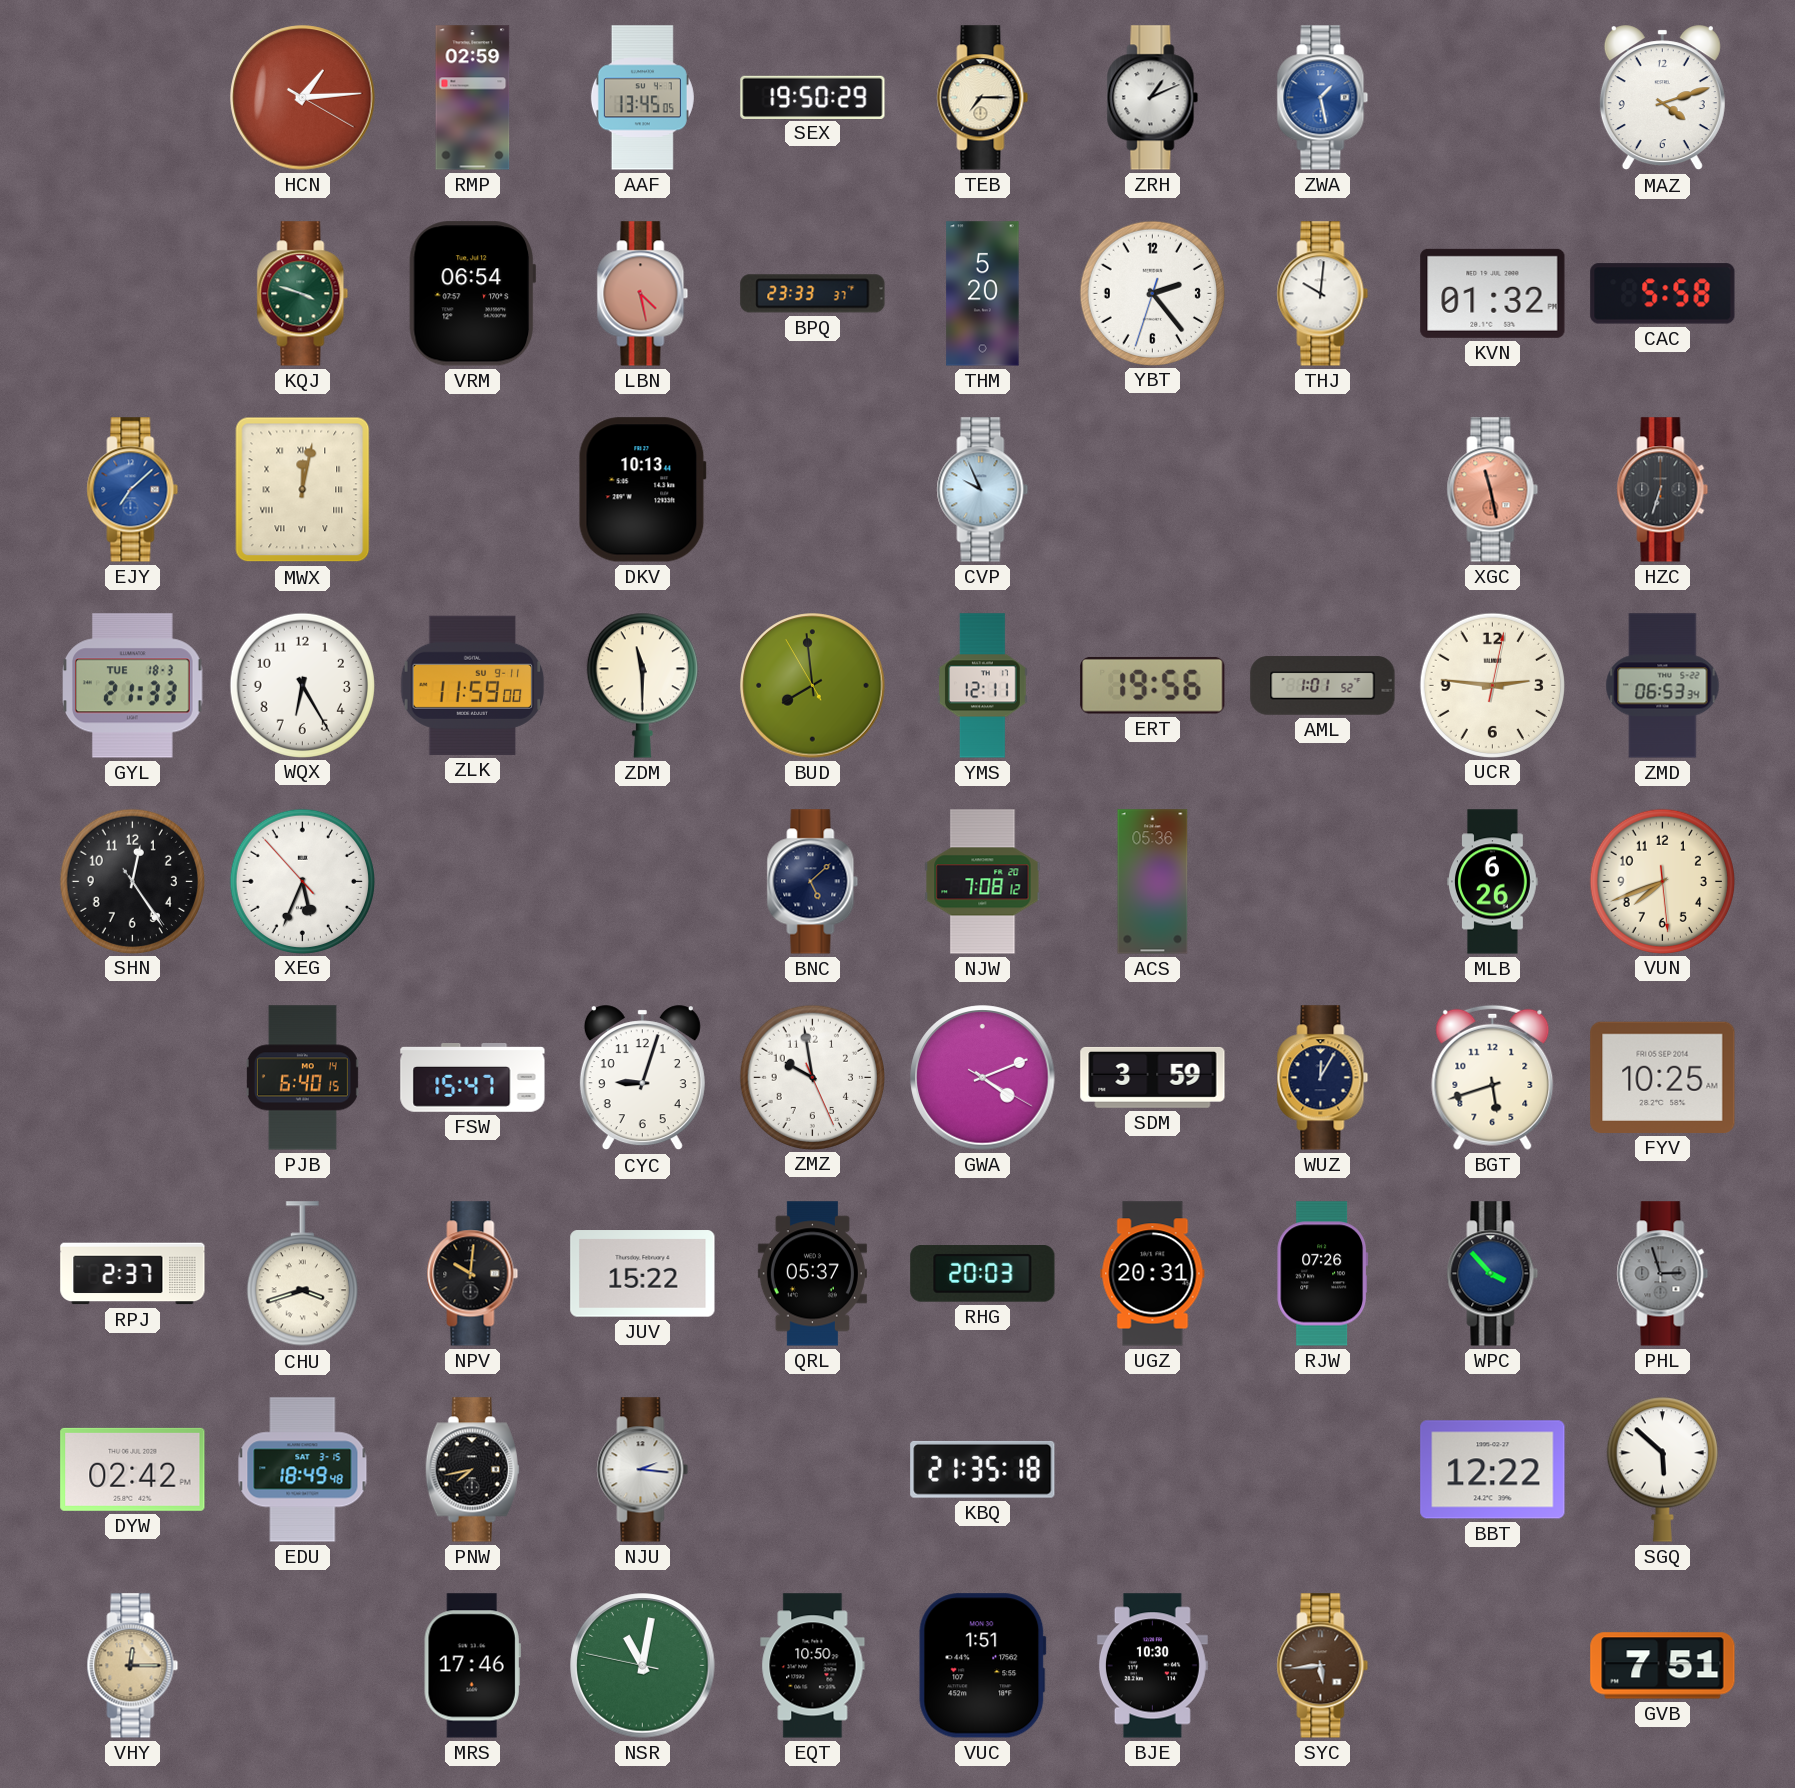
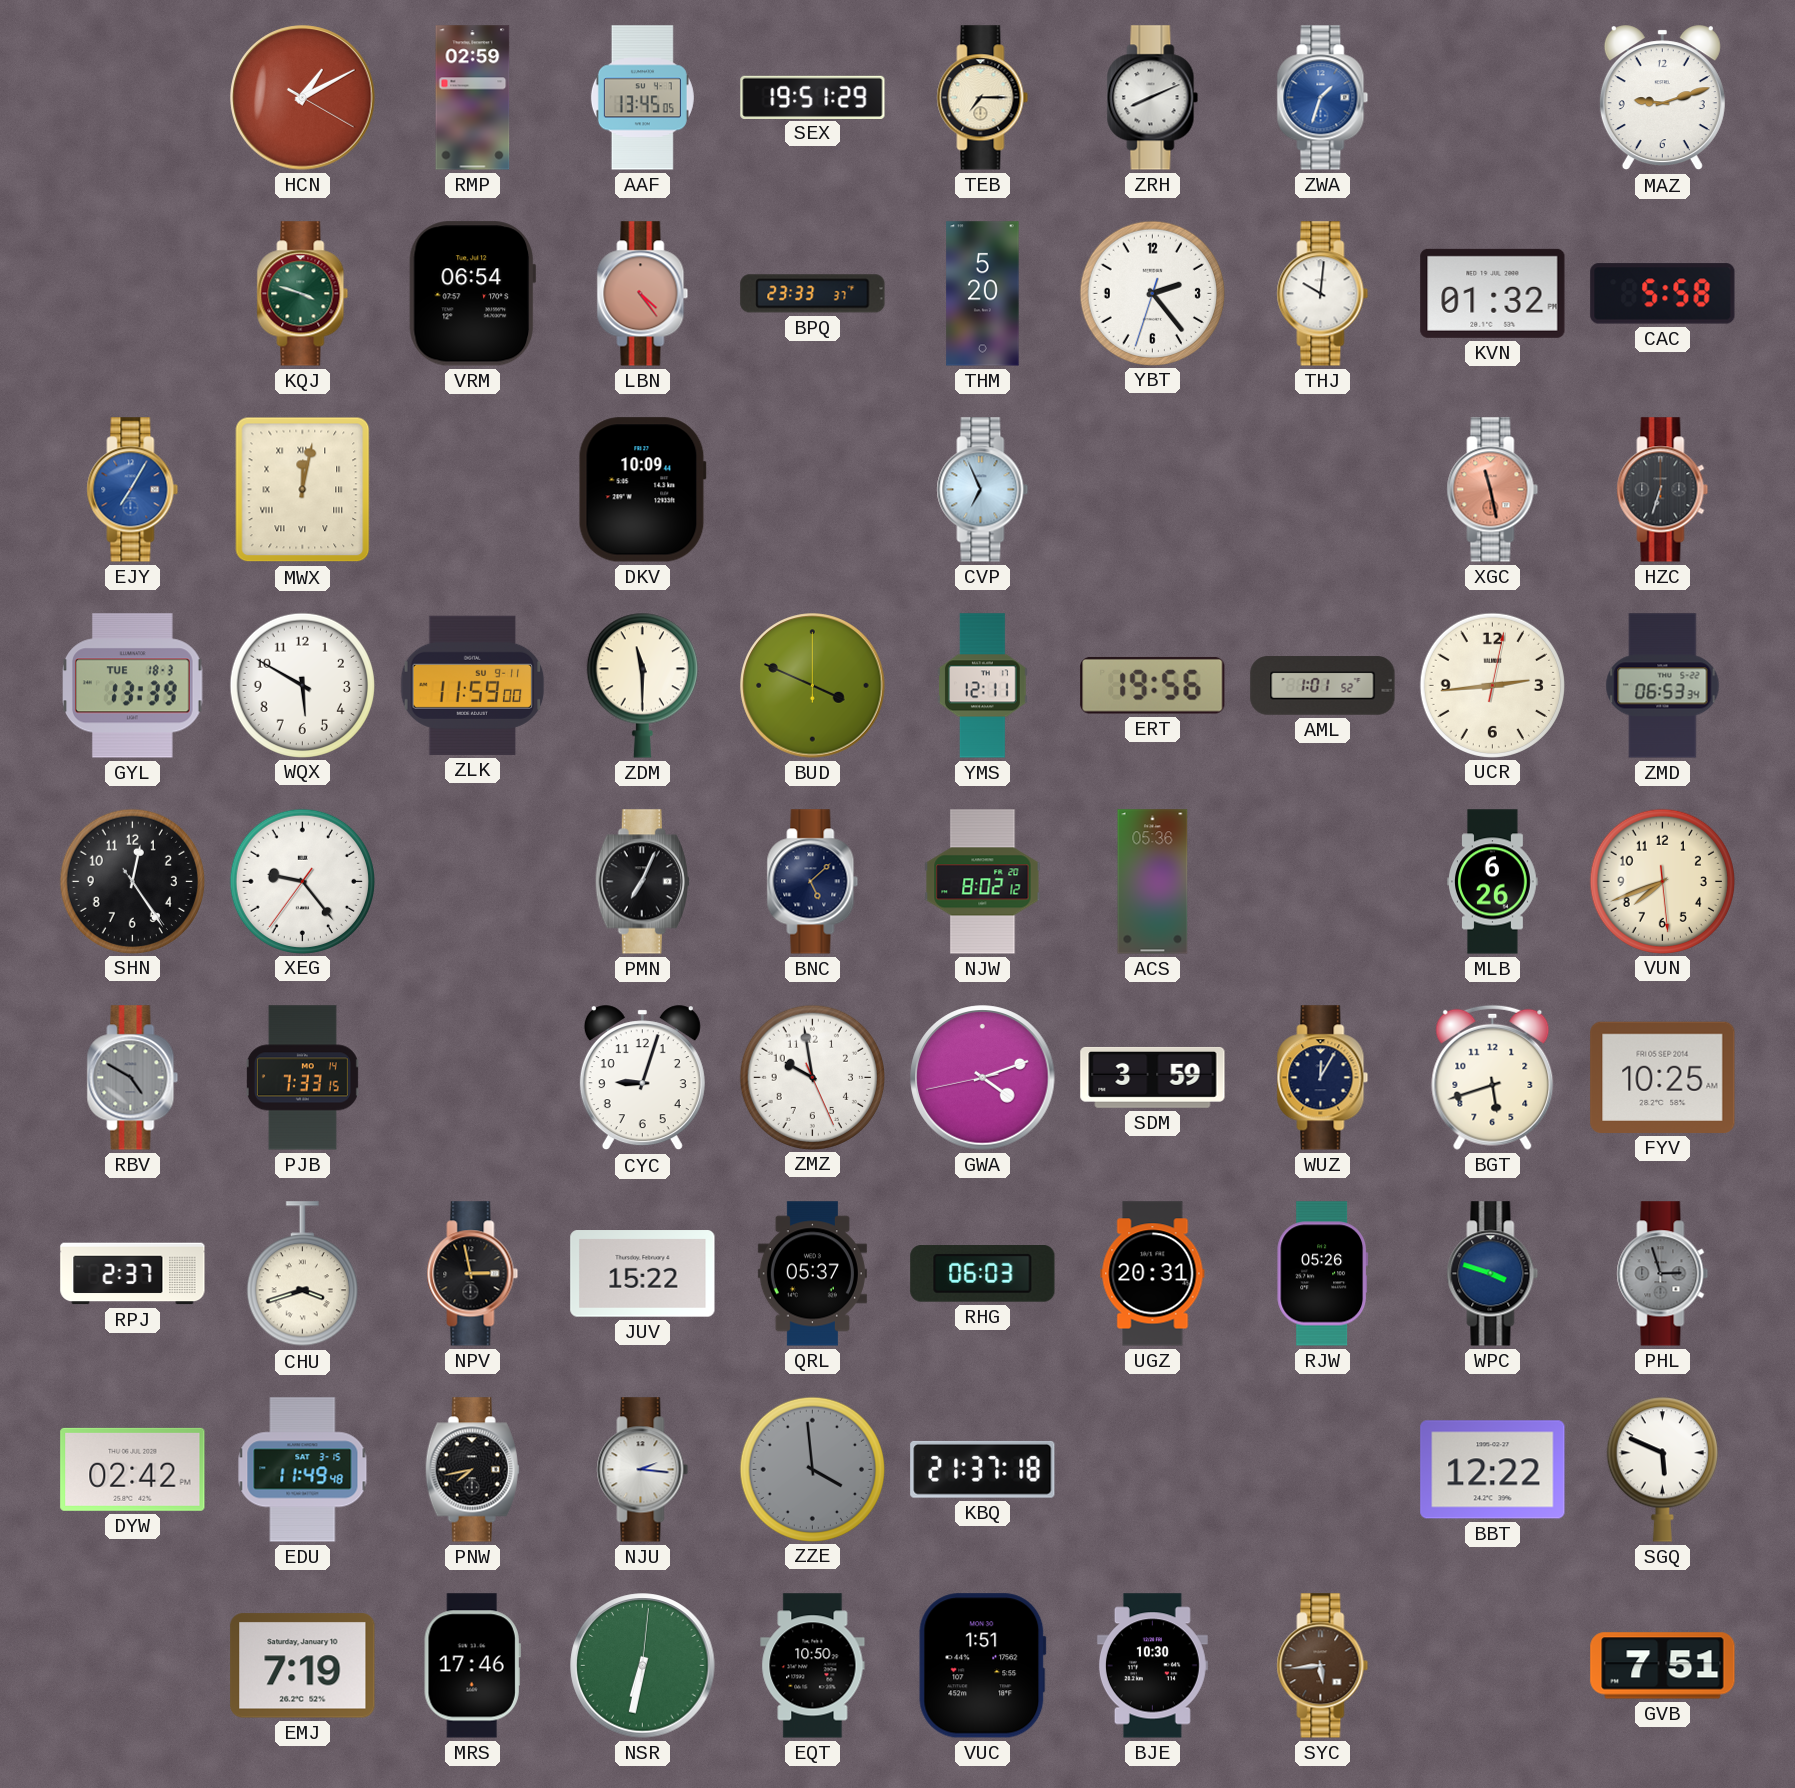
HCN: 1:14 -> 1:10 (303, 98)
SEX: 19:50 -> 19:51 (813, 97)
ZRH: 1:11 -> 8:11 (1153, 98)
ZWA: 1:28 -> 1:33 (1323, 98)
MAZ: 4:12 -> 9:12 (1662, 98)
LBN: 4:28 -> 4:24 (643, 294)
EJY: 7:08 -> 7:05 (133, 490)
DKV: 10:13 -> 10:09 (642, 490)
CVP: 9:56 -> 6:56 (983, 490)
GYL: 21:33 -> 13:39 (133, 686)
WQX: 6:25 -> 5:50 (302, 685)
BUD: 7:58 -> 3:49 (813, 686)
UCR: 2:46 -> 2:44 (1492, 685)
XEG: 5:33 -> 9:23 (302, 881)
PMN: none -> 7:04 (642, 882)
NJW: 7:08 -> 8:02 (983, 882)
RBV: none -> 4:50 (133, 1078)
PJB: 6:40 -> 7:33 (302, 1078)
FSW: 15:47 -> none (473, 1078)
GWA: 4:11:20 -> 4:11:43 (983, 1078)
NPV: 10:01 -> 2:58 (473, 1274)
RHG: 20:03 -> 06:03 (983, 1274)
RJW: 07:26 -> 05:26 (1323, 1274)
WPC: 3:53 -> 3:48 (1493, 1274)
EDU: 18:49 -> 11:49 (303, 1470)
ZZE: none -> 3:59 (812, 1469)
KBQ: 21:35 -> 21:37 (983, 1469)
SGQ: 5:52 -> 5:49 (1662, 1469)
VHY: 12:15 -> none (133, 1666)
EMJ: none -> 7:19 (303, 1666)
NSR: 11:01 -> 6:32 (643, 1666)
